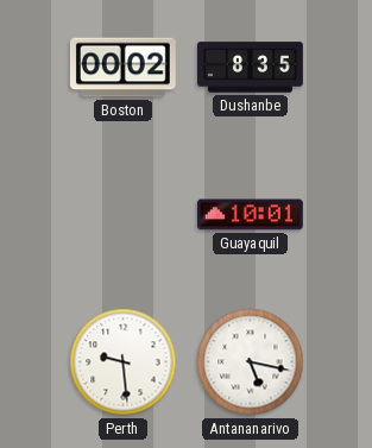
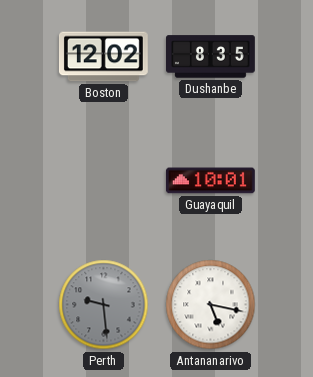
Boston: 00:02 -> 12:02 (103, 57)
Perth dial: white -> grey (104, 305)
